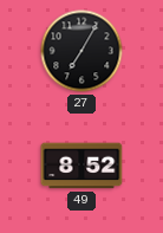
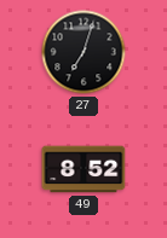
27: 7:05 -> 7:03 (83, 52)
